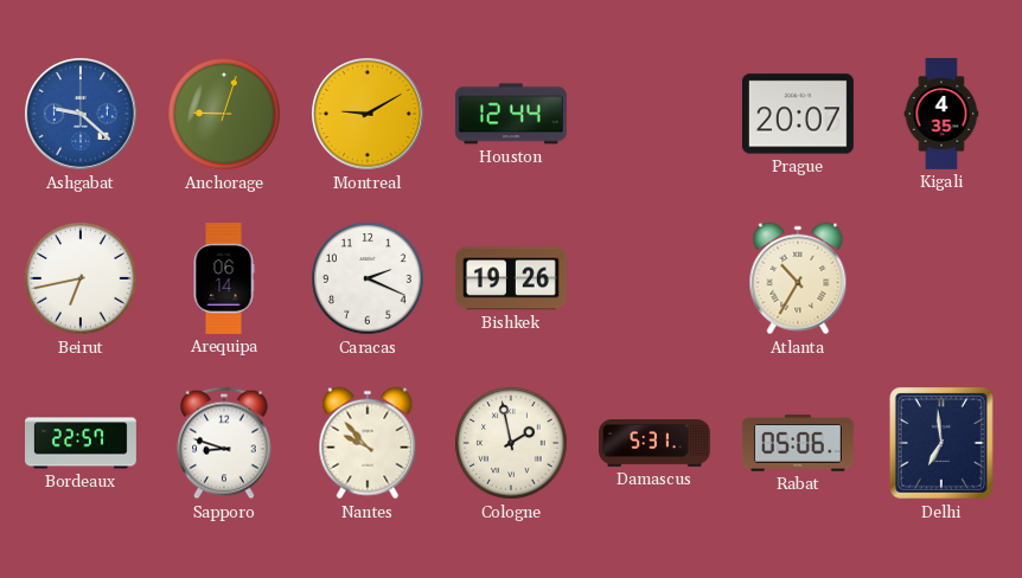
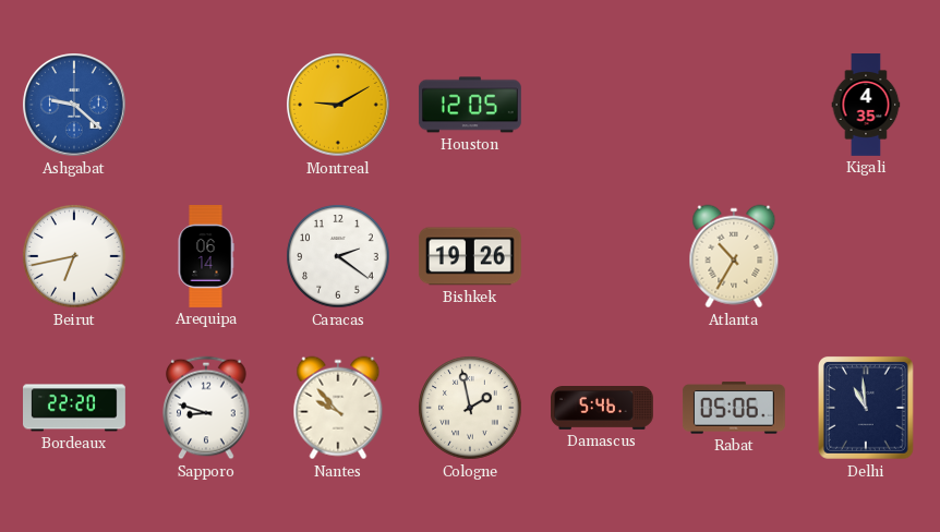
Anchorage: 9:03 -> none (224, 114)
Houston: 12:44 -> 12:05 (470, 105)
Prague: 20:07 -> none (798, 114)
Caracas: 2:19 -> 2:21 (338, 256)
Bordeaux: 22:57 -> 22:20 (75, 408)
Damascus: 5:31 -> 5:46 (603, 409)
Delhi: 6:59 -> 10:59 (866, 408)
